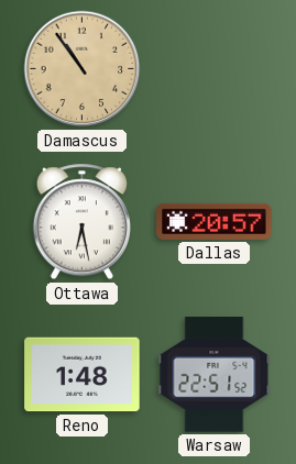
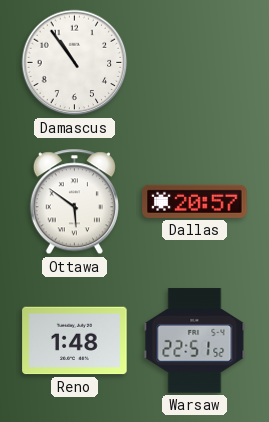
Damascus dial: champagne -> white (75, 63)
Ottawa: 6:28 -> 5:51 (74, 202)
